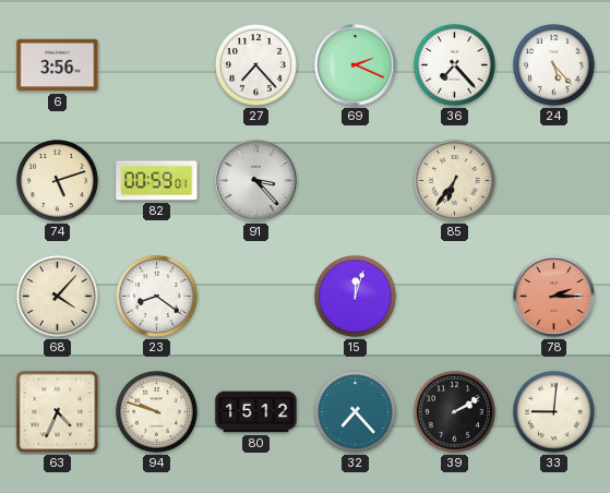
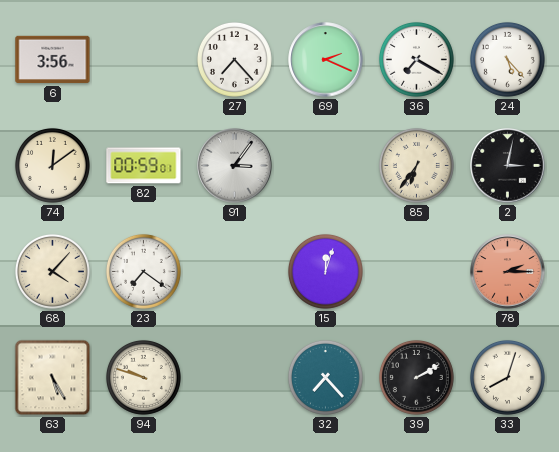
36: 7:23 -> 7:20 (416, 59)
74: 5:12 -> 12:09 (52, 165)
91: 3:23 -> 3:06 (235, 166)
2: none -> 3:02 (508, 166)
23: 8:21 -> 7:21 (143, 271)
63: 4:34 -> 5:25 (53, 378)
80: 15:12 -> none (256, 412)
33: 9:01 -> 8:03 (507, 377)
